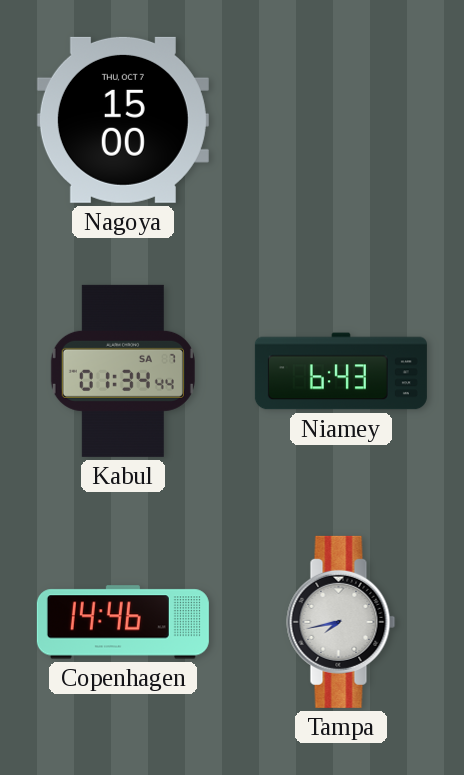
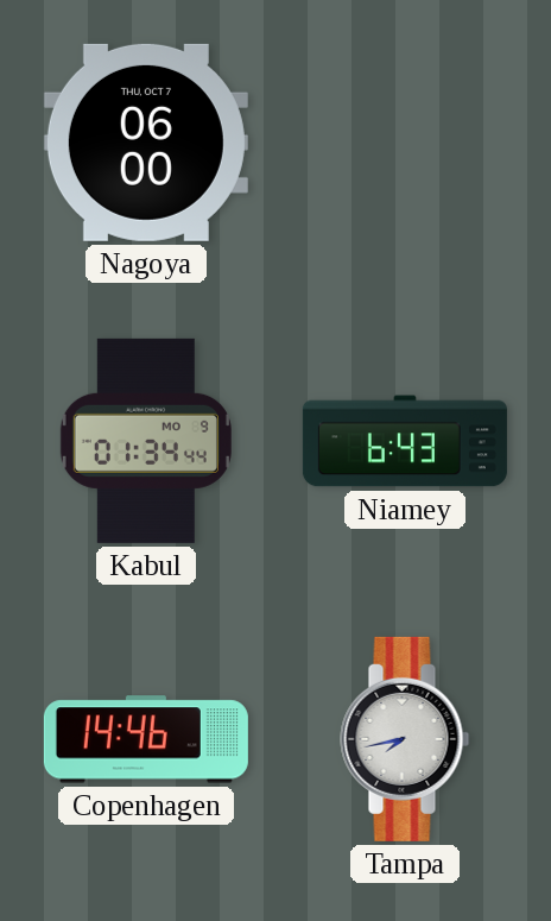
Nagoya: 15:00 -> 06:00 (146, 143)
Kabul date: SA 7 -> MO 9 (146, 441)
